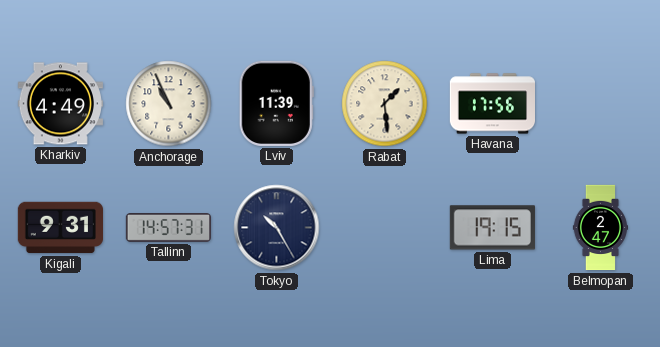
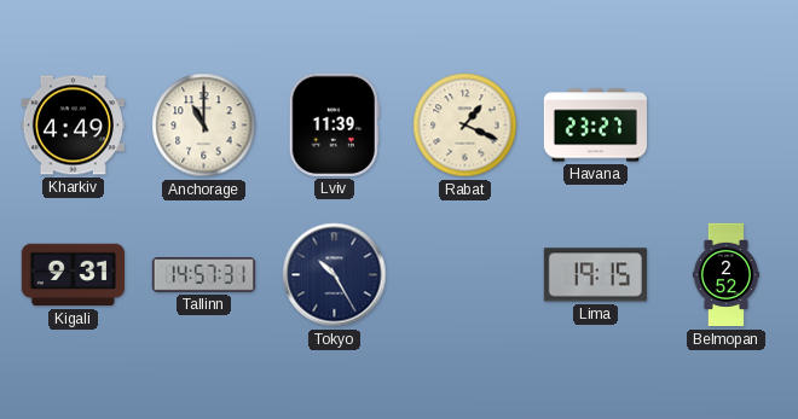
Anchorage: 10:56 -> 11:00 (204, 126)
Rabat: 1:29 -> 1:19 (465, 126)
Havana: 17:56 -> 23:27 (595, 126)
Belmopan: 2:47 -> 2:52 (725, 275)
